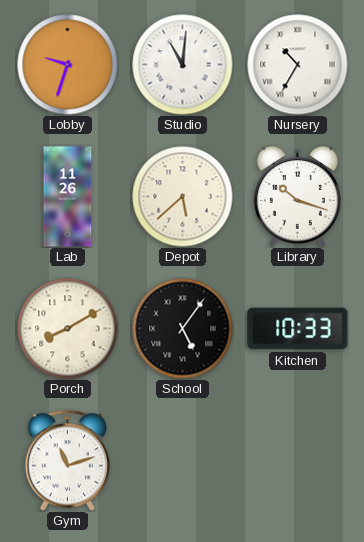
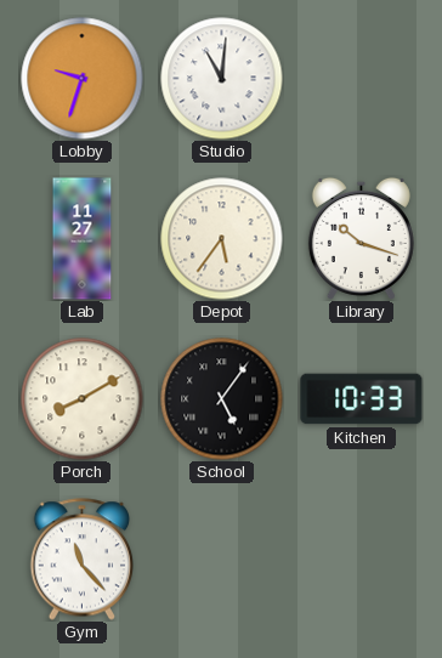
Nursery: 10:35 -> none (298, 65)
Lab: 11:26 -> 11:27 (83, 239)
Depot: 5:38 -> 5:36 (222, 239)
Gym: 11:12 -> 11:23 (81, 560)
